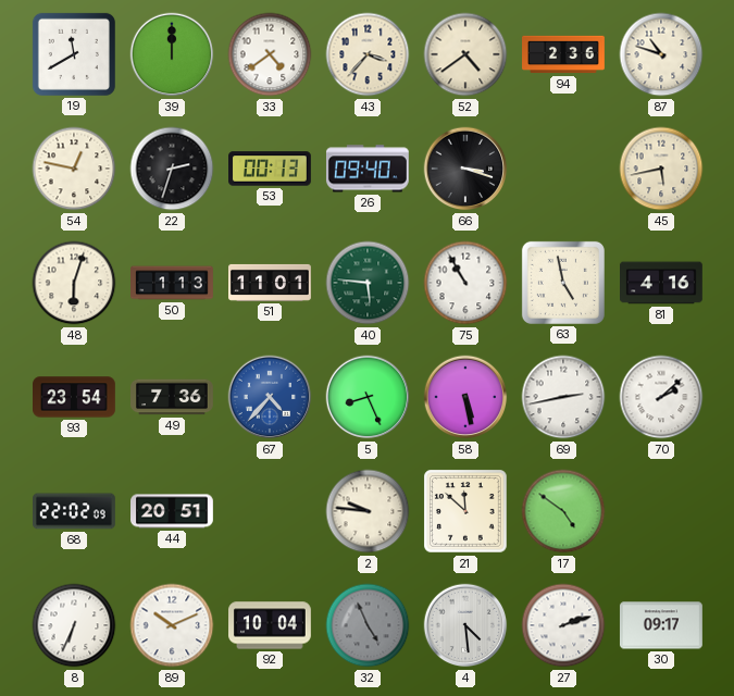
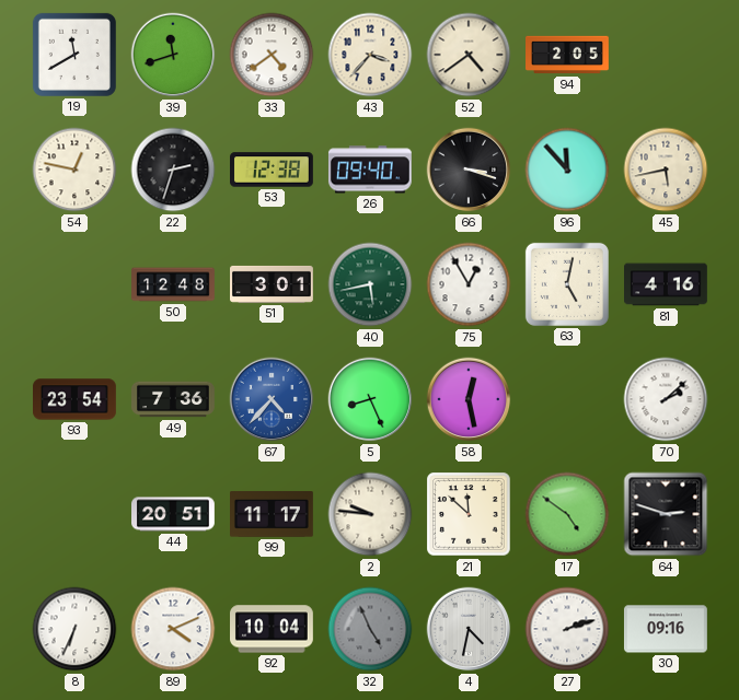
39: 12:00 -> 11:42 (173, 55)
94: 2:36 -> 2:05 (568, 55)
87: 10:48 -> none (661, 54)
53: 00:13 -> 12:38 (273, 170)
96: none -> 11:53 (567, 170)
48: 6:03 -> none (74, 283)
50: 1:13 -> 12:48 (174, 284)
51: 11:01 -> 3:01 (273, 284)
40: 5:46 -> 5:43 (370, 284)
75: 10:55 -> 12:55 (469, 284)
63: 4:58 -> 5:02 (567, 284)
58: 5:28 -> 12:28 (469, 399)
69: 2:43 -> none (563, 397)
68: 22:02 -> none (75, 511)
99: none -> 11:17 (273, 514)
64: none -> 2:48 (666, 514)
89: 10:11 -> 4:11 (173, 629)
4: 4:29 -> 4:32 (469, 629)
30: 09:17 -> 09:16 (666, 629)
